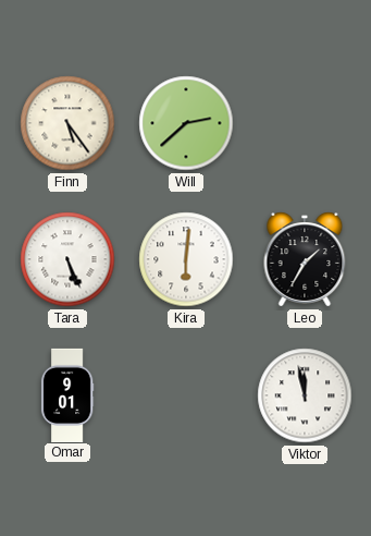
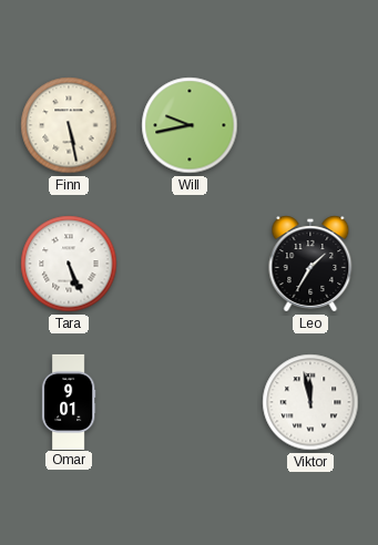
Finn: 5:24 -> 5:28 (69, 125)
Will: 2:38 -> 9:43 (190, 125)
Kira: 6:01 -> none (186, 259)
